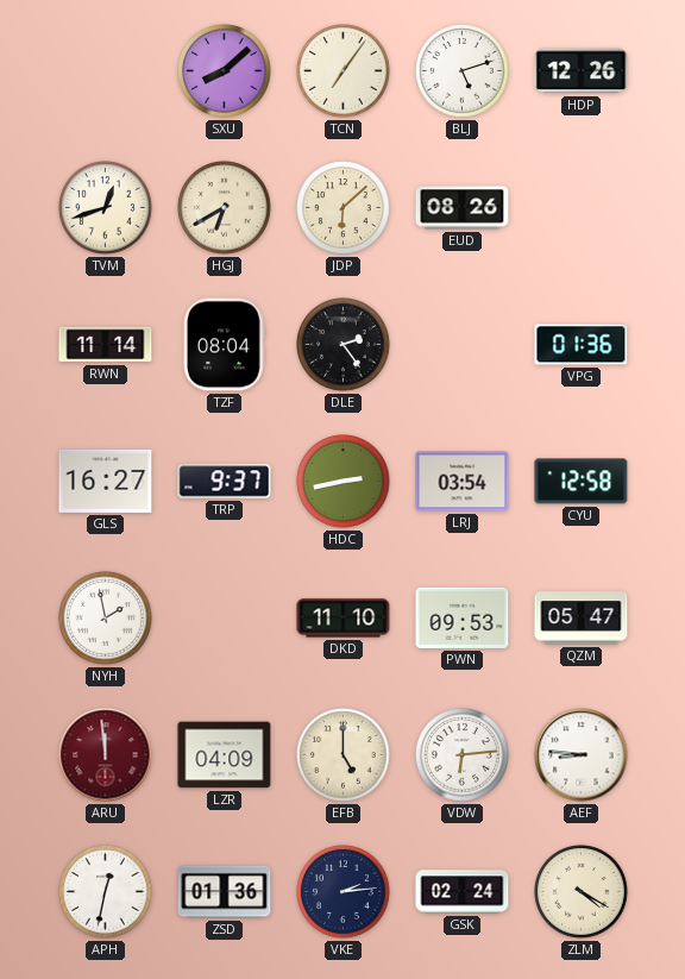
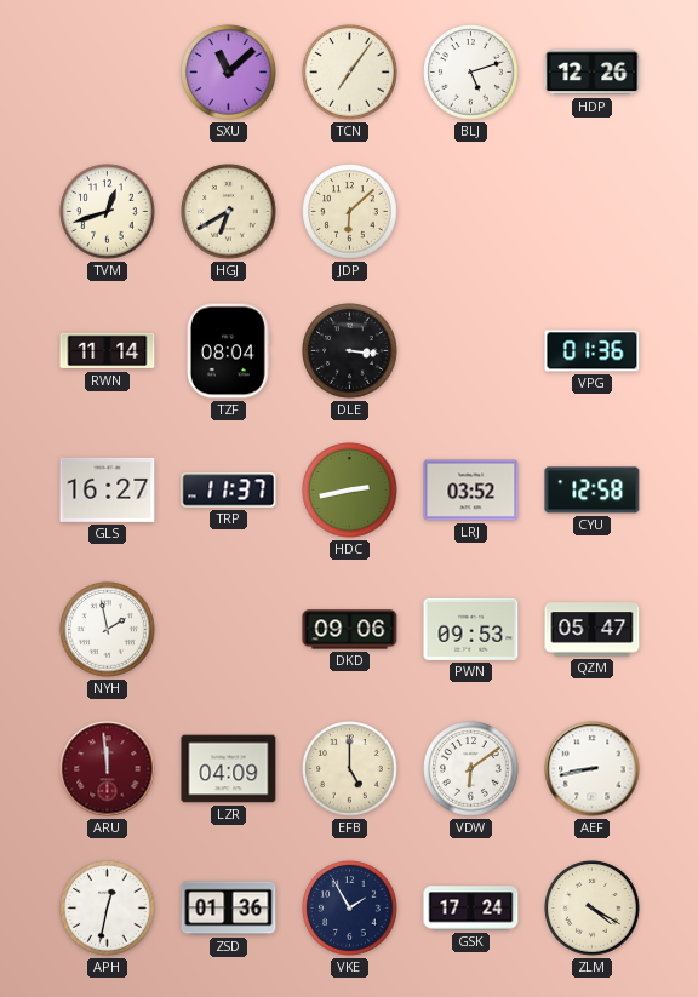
SXU: 8:08 -> 11:08 (229, 73)
EUD: 08:26 -> none (463, 208)
DLE: 2:24 -> 3:16 (350, 351)
TRP: 9:37 -> 11:37 (229, 491)
LRJ: 03:54 -> 03:52 (471, 491)
DKD: 11:10 -> 09:06 (350, 630)
VDW: 6:14 -> 6:09 (471, 769)
AEF: 8:46 -> 8:43 (593, 769)
VKE: 2:14 -> 1:55 (350, 909)
GSK: 02:24 -> 17:24 (471, 909)
